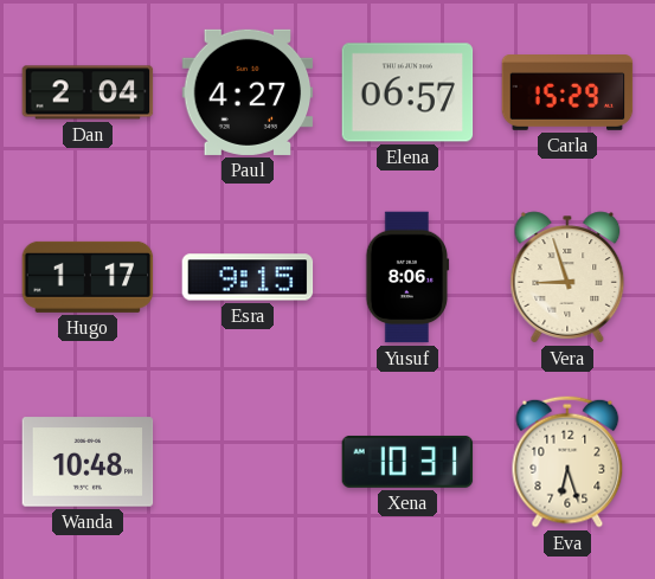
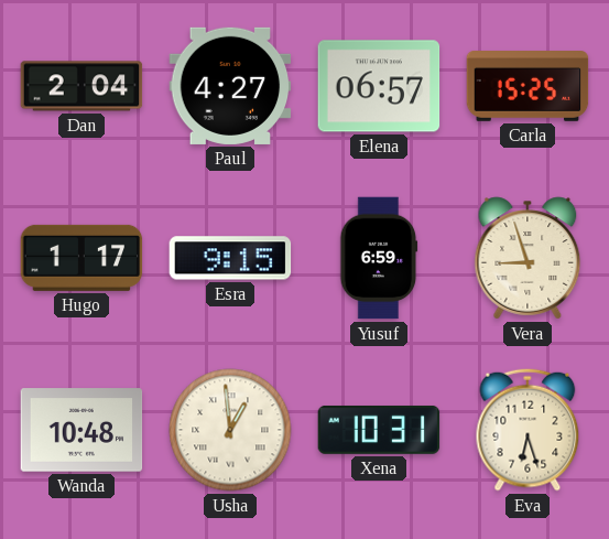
Carla: 15:29 -> 15:25 (528, 87)
Yusuf: 8:06 -> 6:59 (379, 258)
Usha: none -> 12:59 (230, 430)
